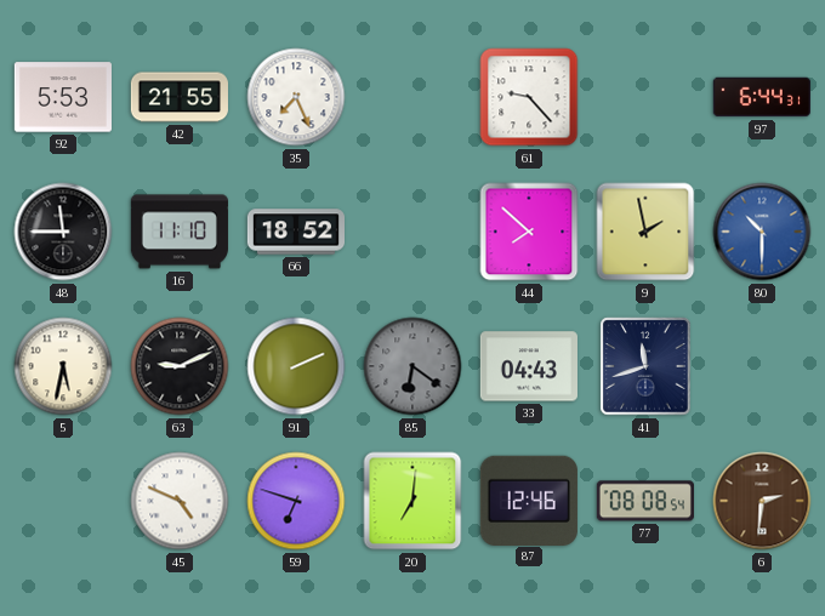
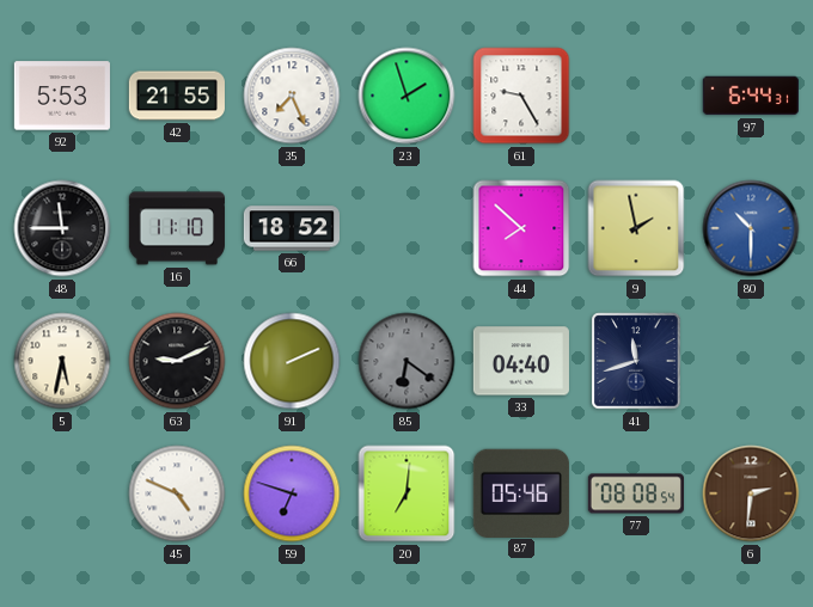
23: none -> 1:57 (406, 96)
61: 9:23 -> 9:25 (521, 96)
33: 04:43 -> 04:40 (521, 361)
87: 12:46 -> 05:46 (521, 492)
